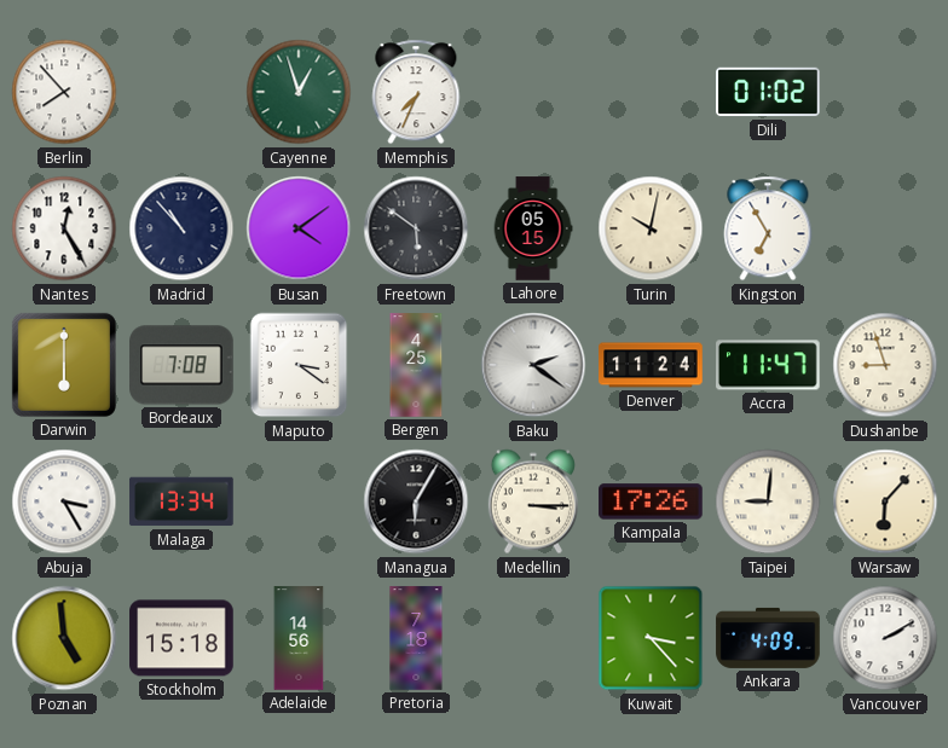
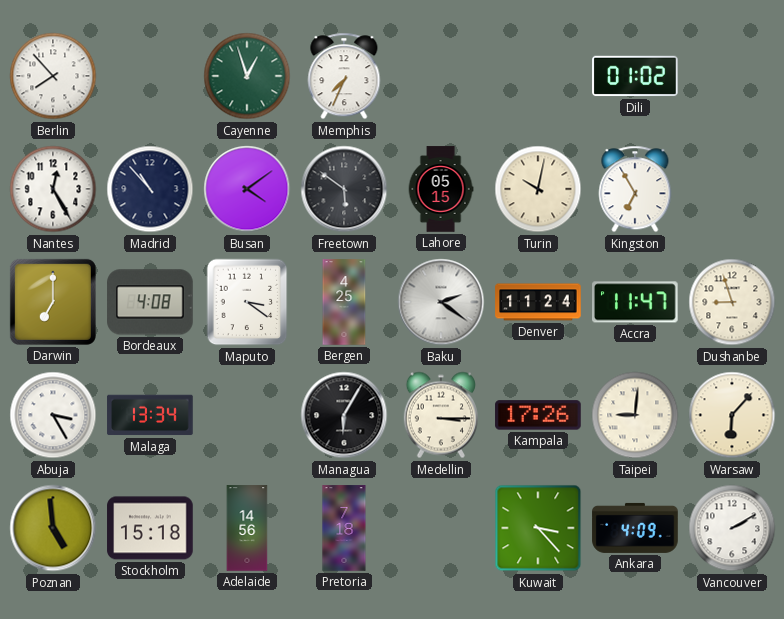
Darwin: 6:00 -> 7:00 (53, 302)
Bordeaux: 7:08 -> 4:08 (150, 302)
